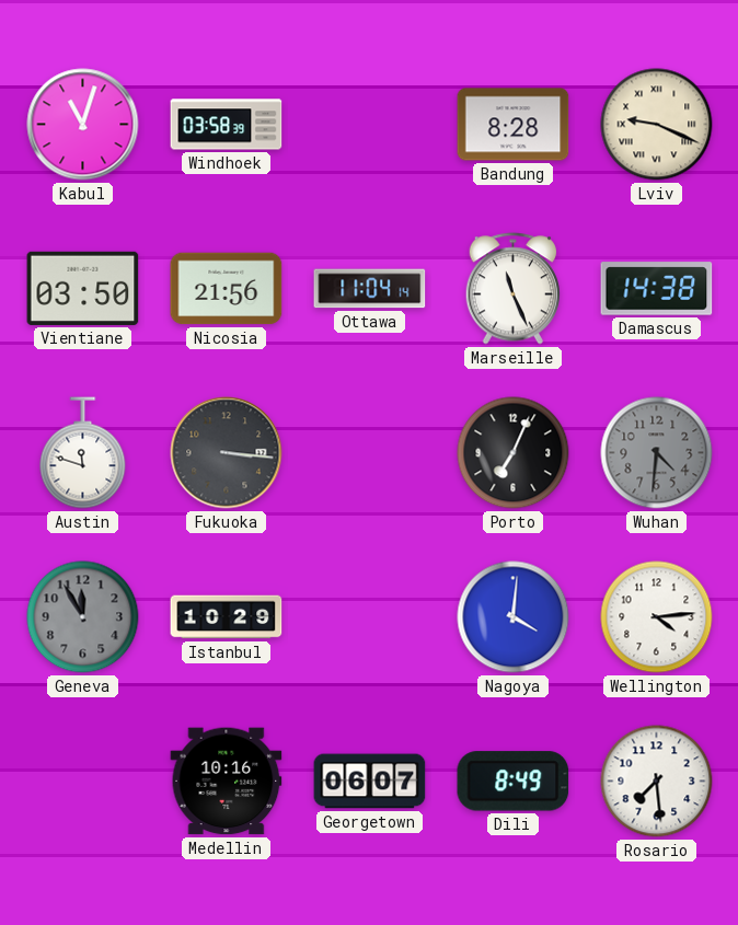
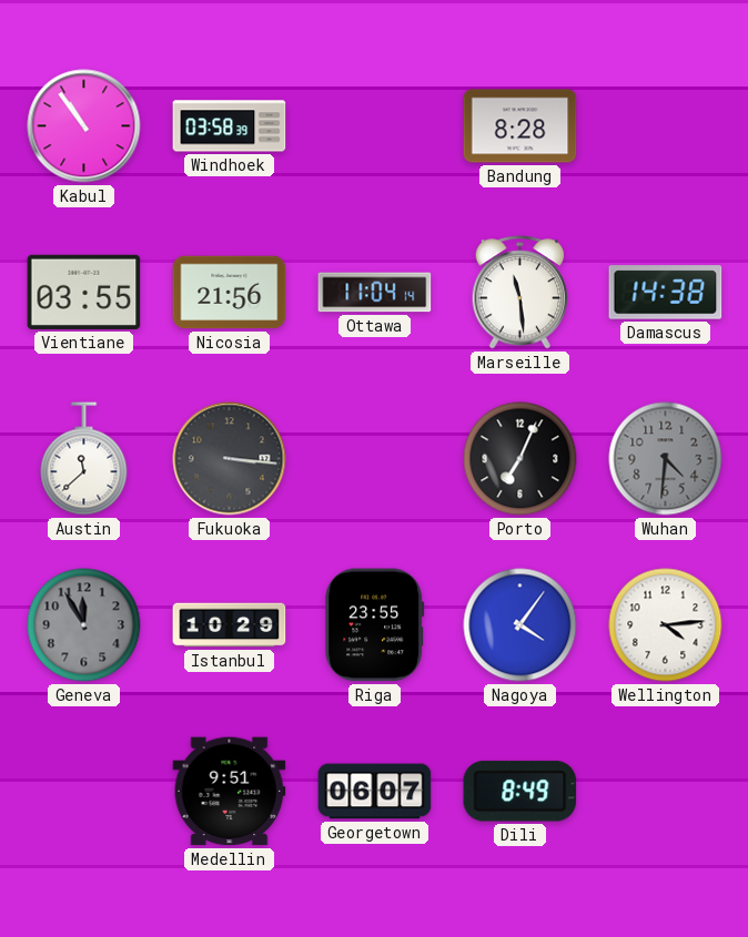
Kabul: 11:03 -> 10:54 (84, 126)
Lviv: 9:19 -> none (657, 125)
Vientiane: 03:50 -> 03:55 (84, 292)
Marseille: 11:26 -> 11:29 (519, 293)
Austin: 11:48 -> 11:38 (84, 459)
Riga: none -> 23:55 (375, 625)
Nagoya: 4:01 -> 4:06 (520, 625)
Medellin: 10:16 -> 9:51 (230, 792)
Rosario: 7:29 -> none (657, 782)
